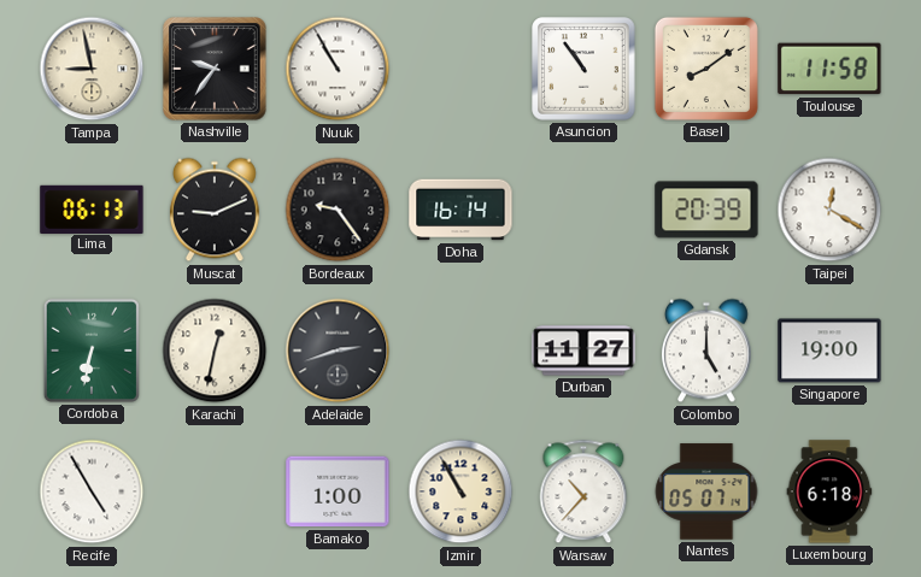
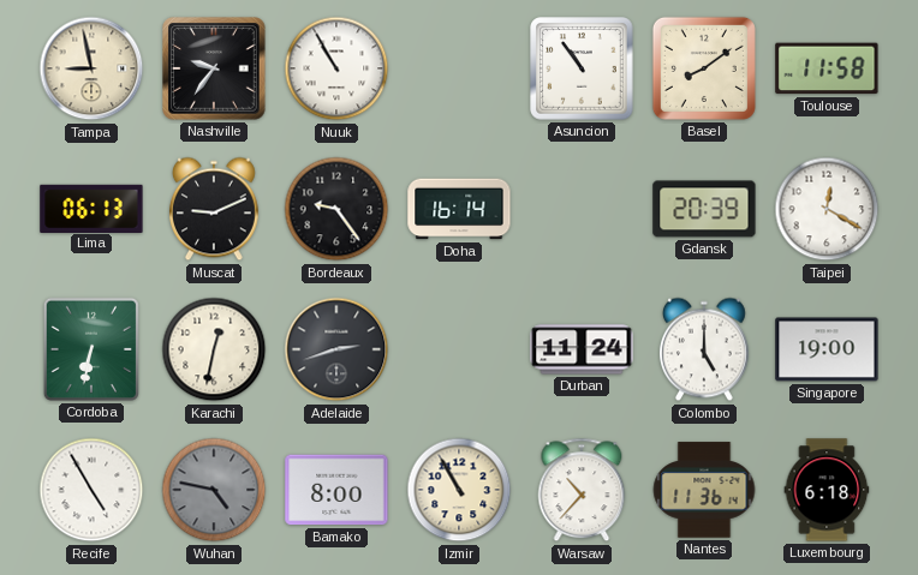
Durban: 11:27 -> 11:24 (582, 349)
Wuhan: none -> 4:47 (214, 490)
Bamako: 1:00 -> 8:00 (336, 490)
Nantes: 05:07 -> 11:36 (704, 490)
